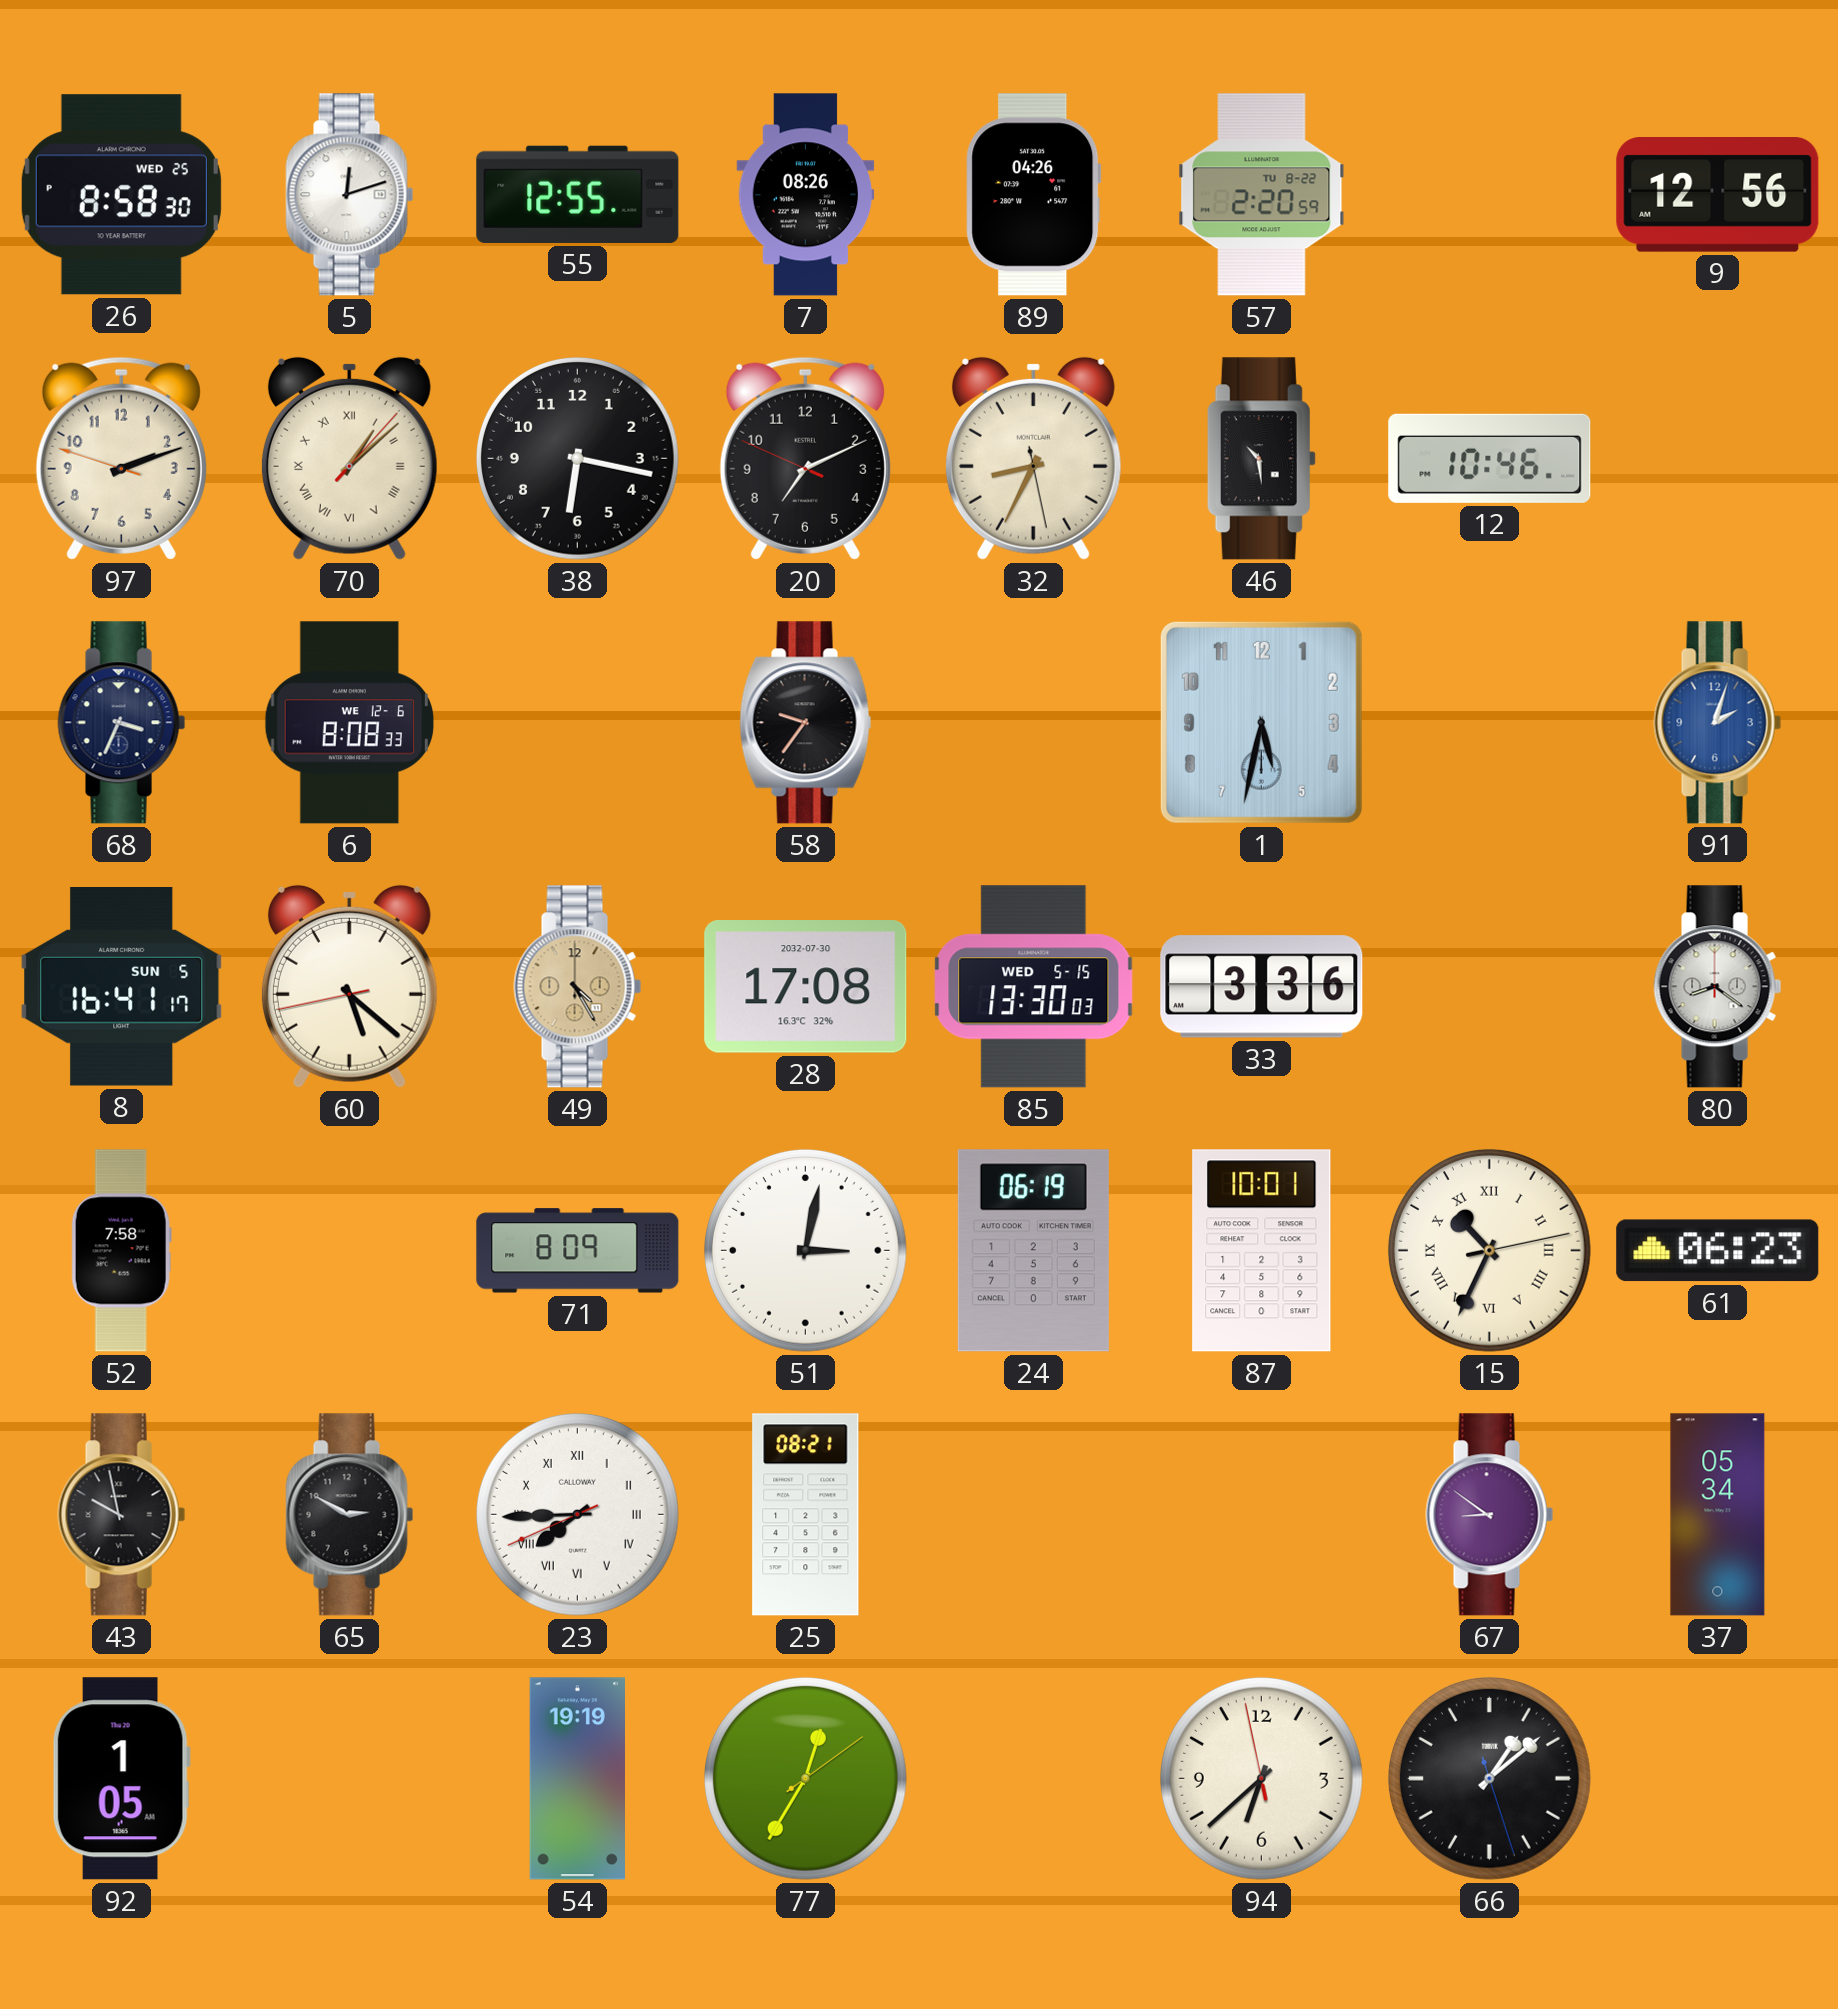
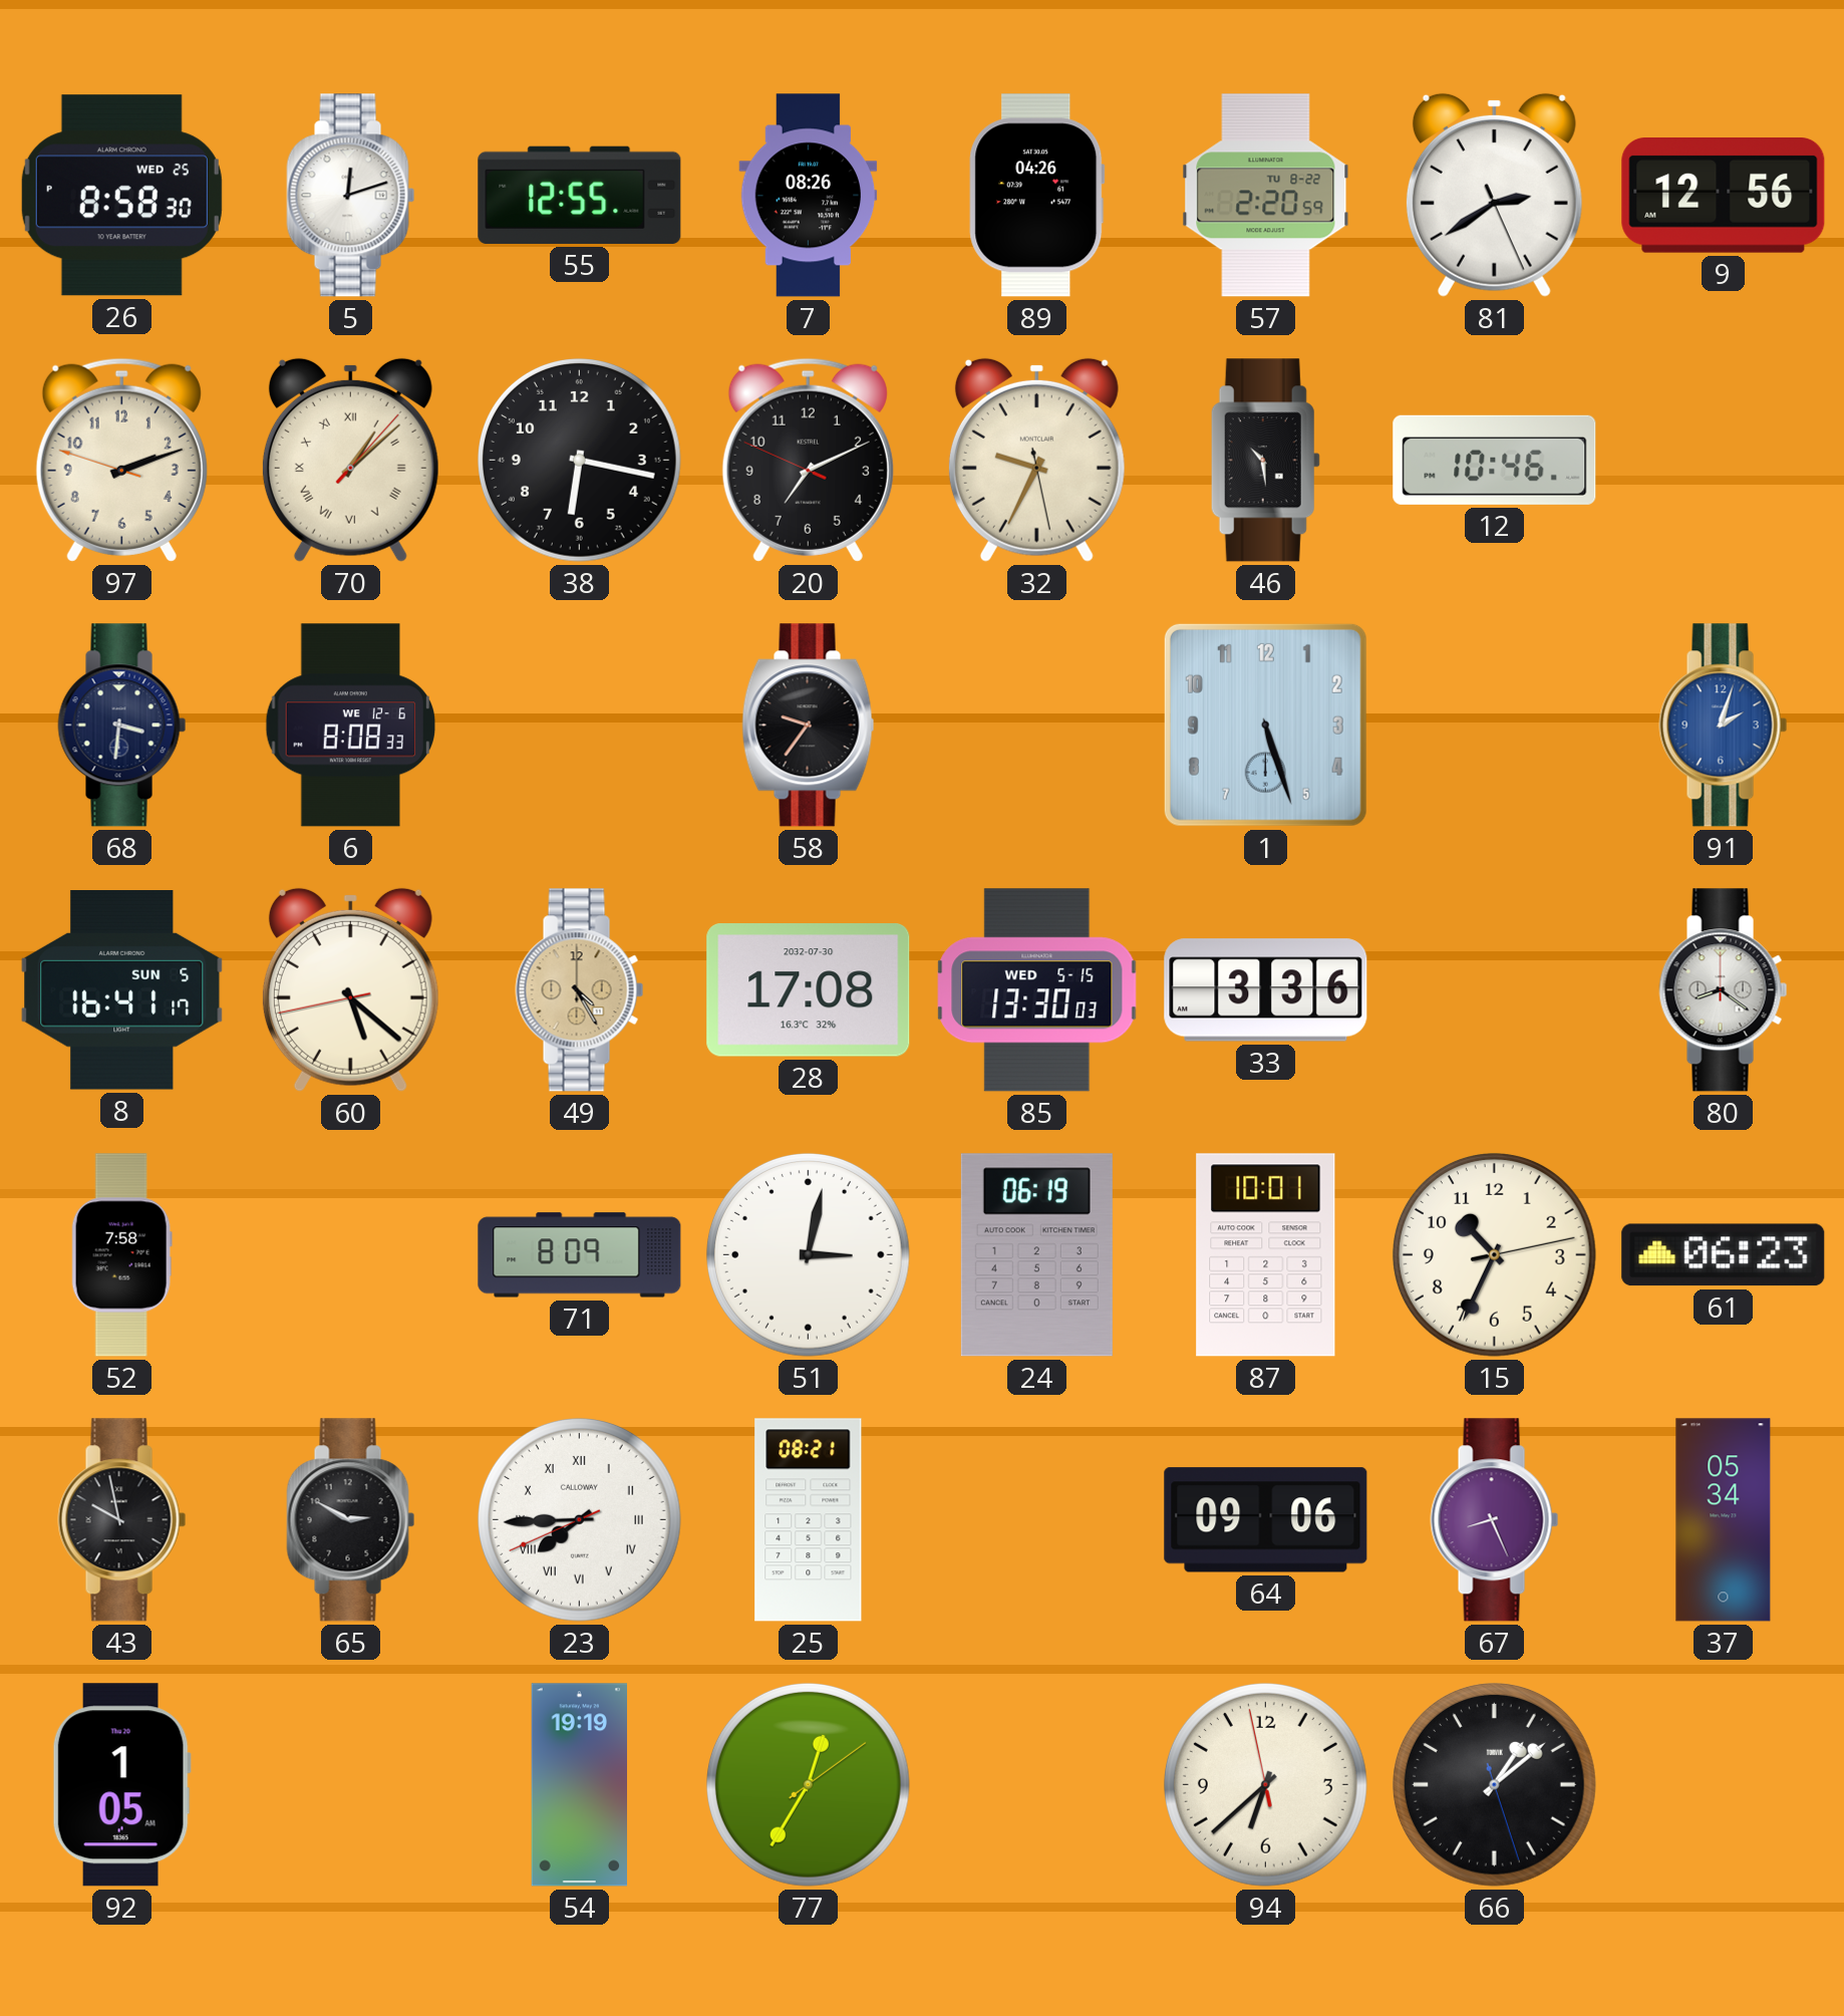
81: none -> 2:39 (1494, 195)
32: 8:34 -> 9:34 (1036, 460)
68: 3:34 -> 3:31 (122, 726)
1: 5:32 -> 5:27 (1265, 725)
15 numerals: Roman -> Arabic (1494, 1254)
64: none -> 09:06 (1266, 1520)
67: 8:51 -> 8:26 (1495, 1520)
